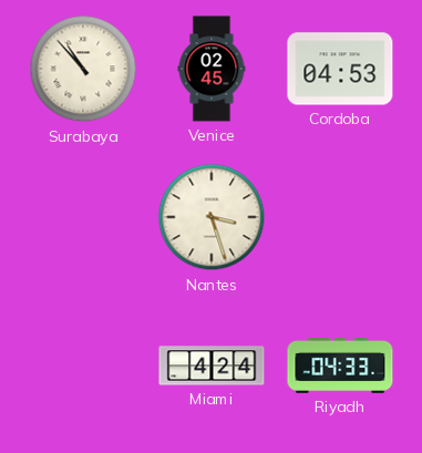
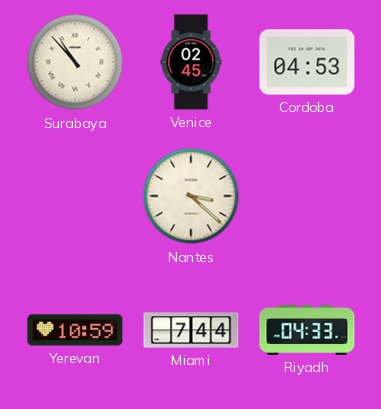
Nantes: 3:27 -> 3:22 (191, 196)
Yerevan: none -> 10:59 (75, 330)
Miami: 4:24 -> 7:44 (191, 330)
